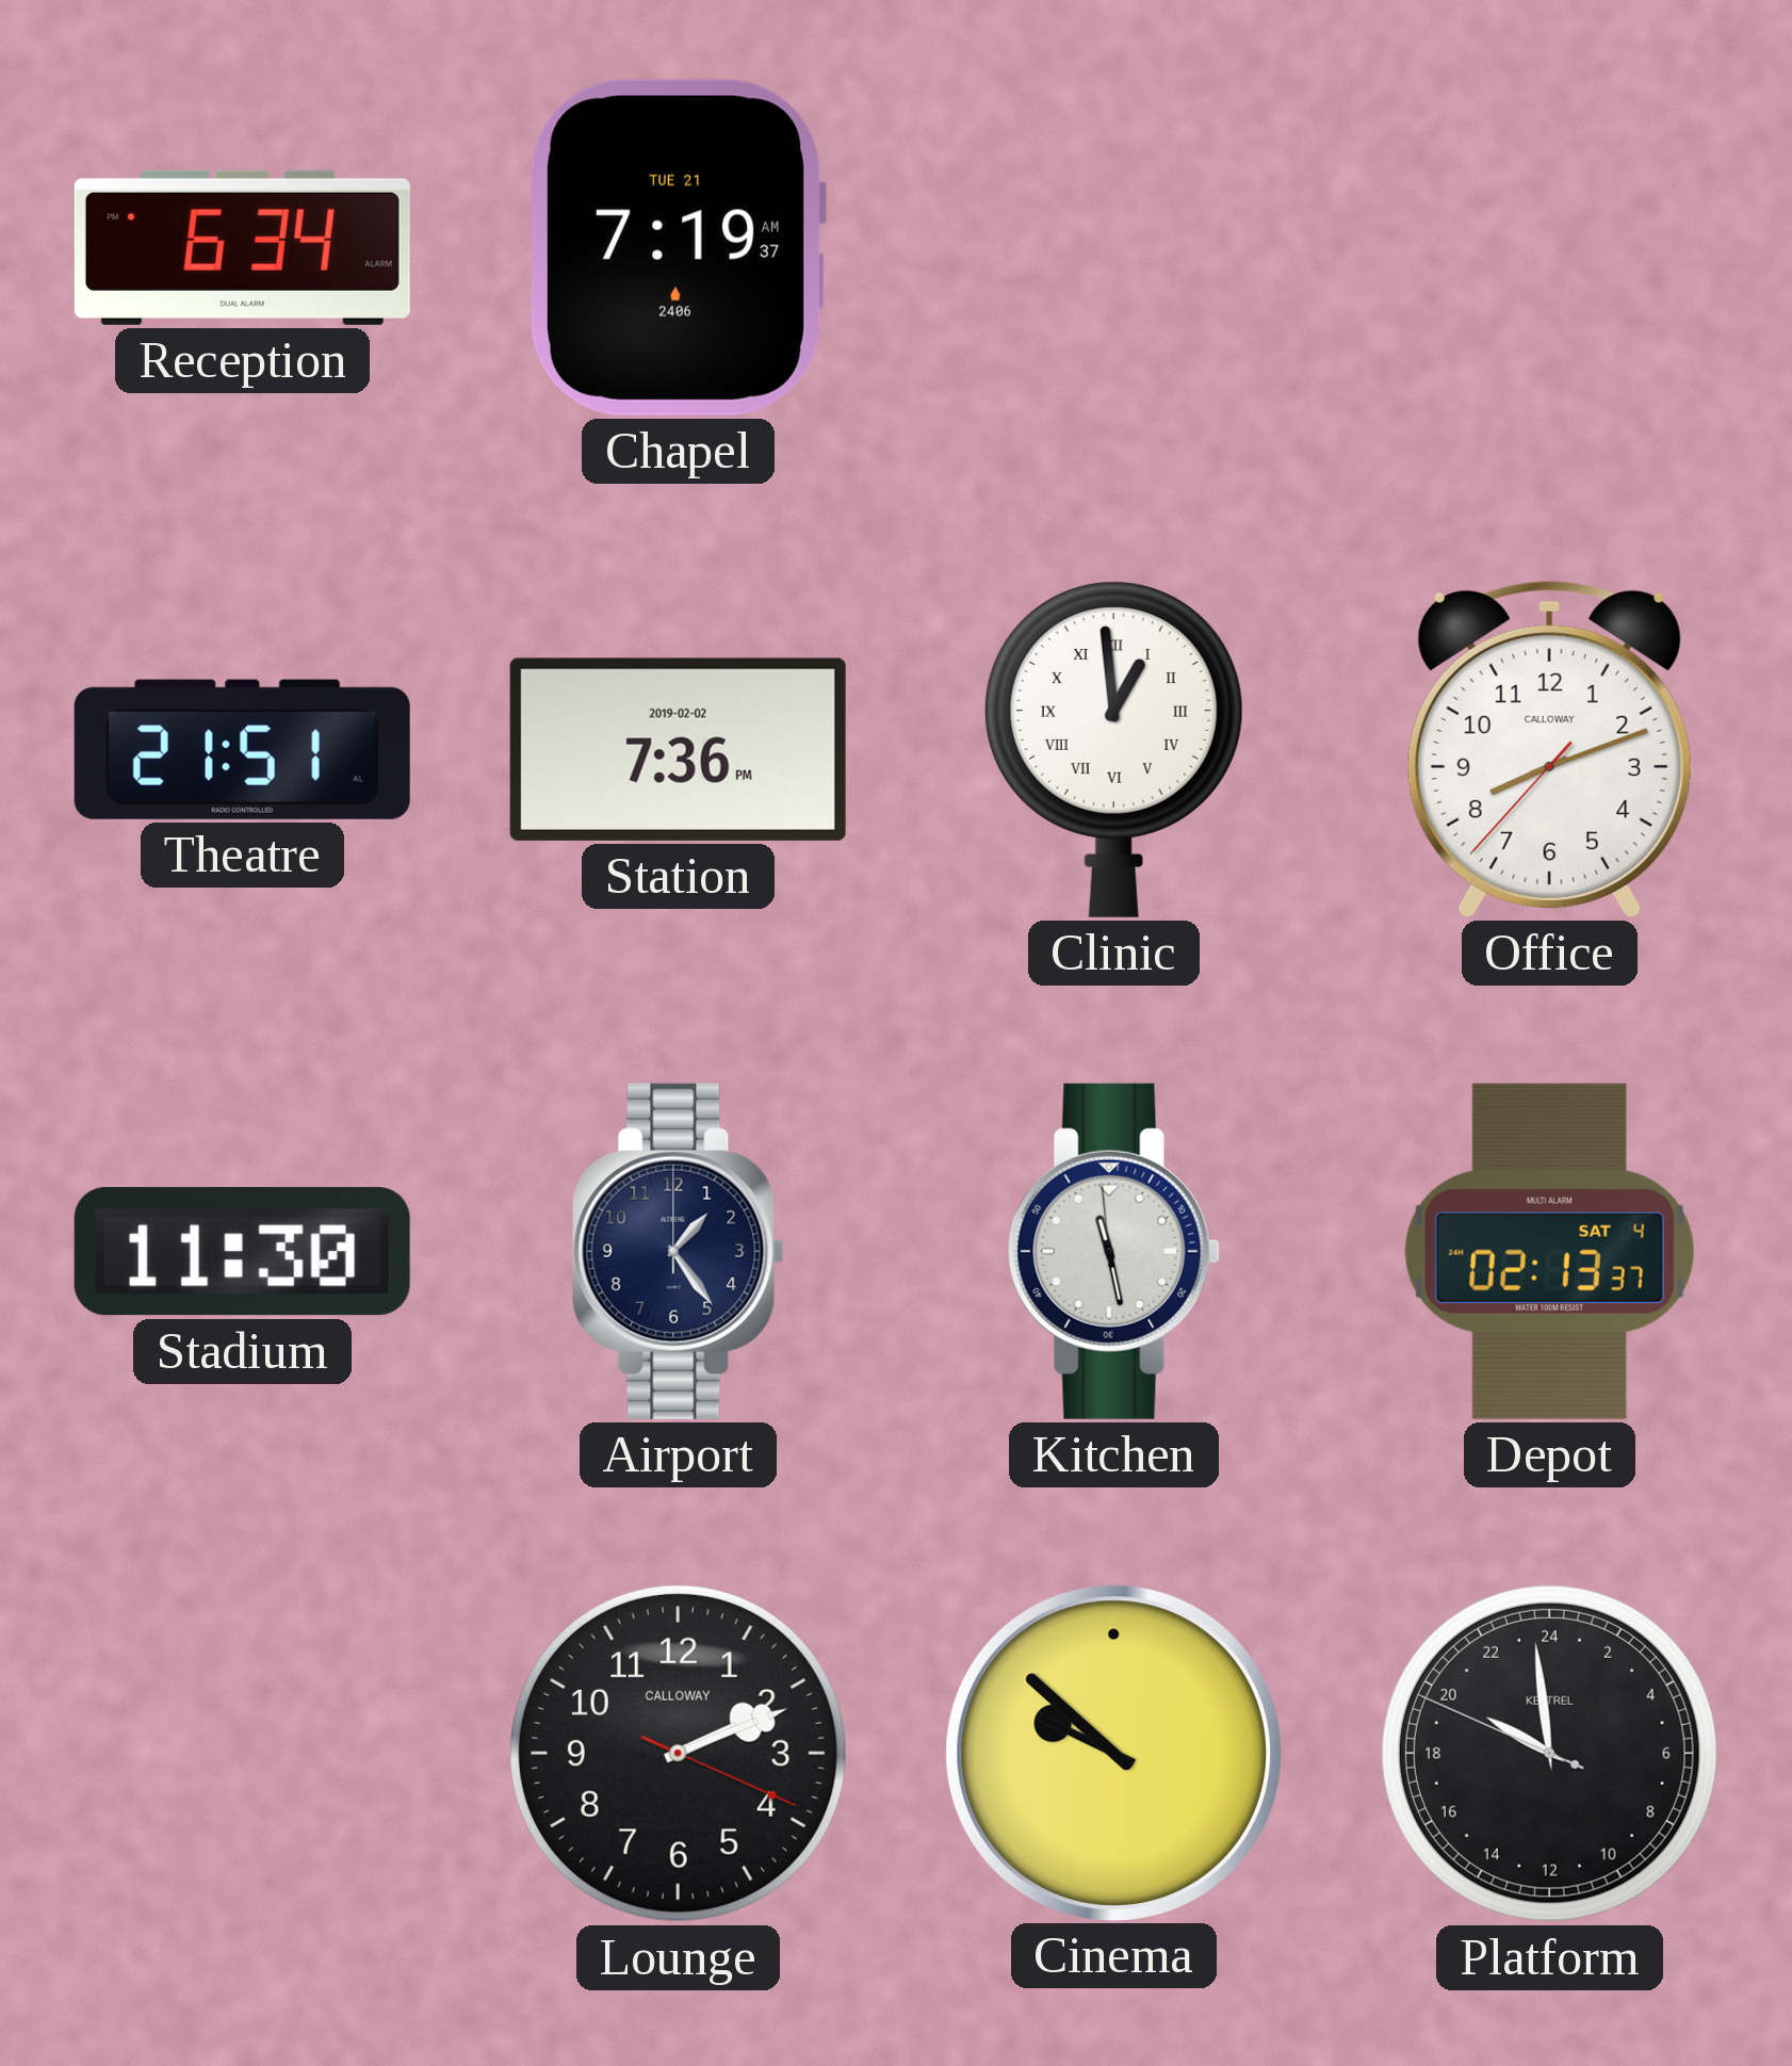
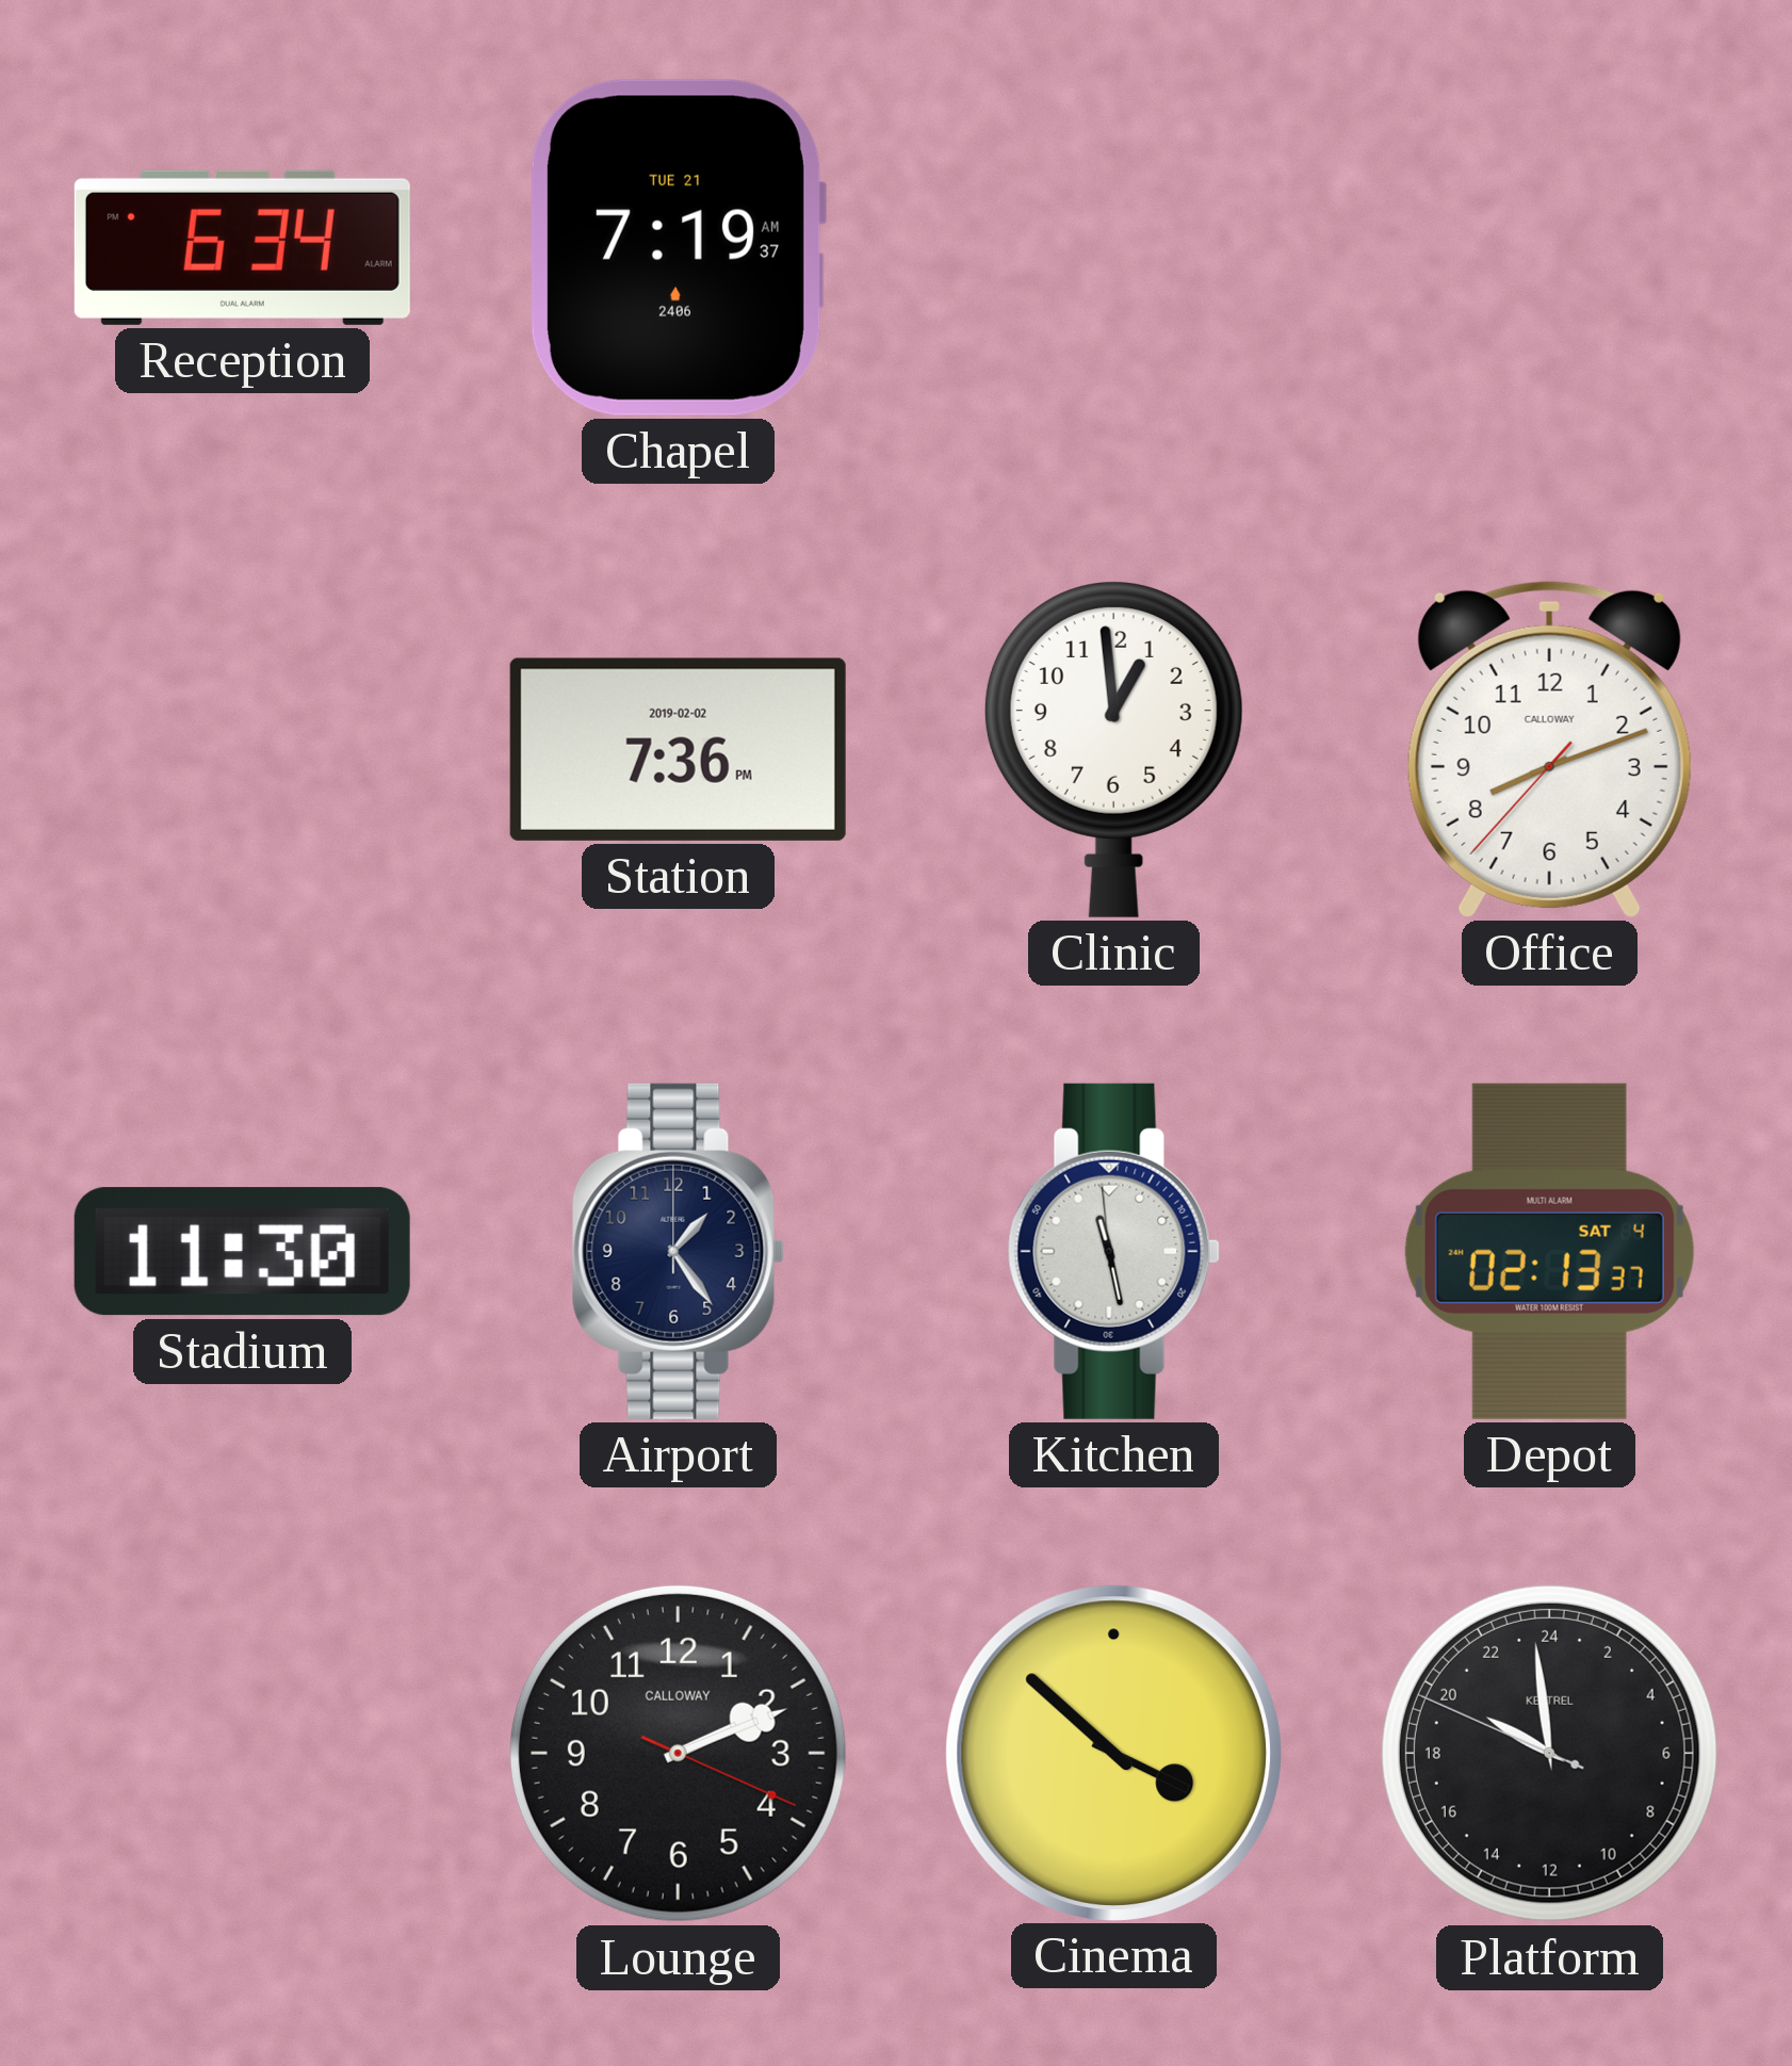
Theatre: 21:51 -> none (242, 749)
Clinic numerals: Roman -> Arabic (1113, 749)
Cinema: 9:52 -> 3:52 (1113, 1753)
